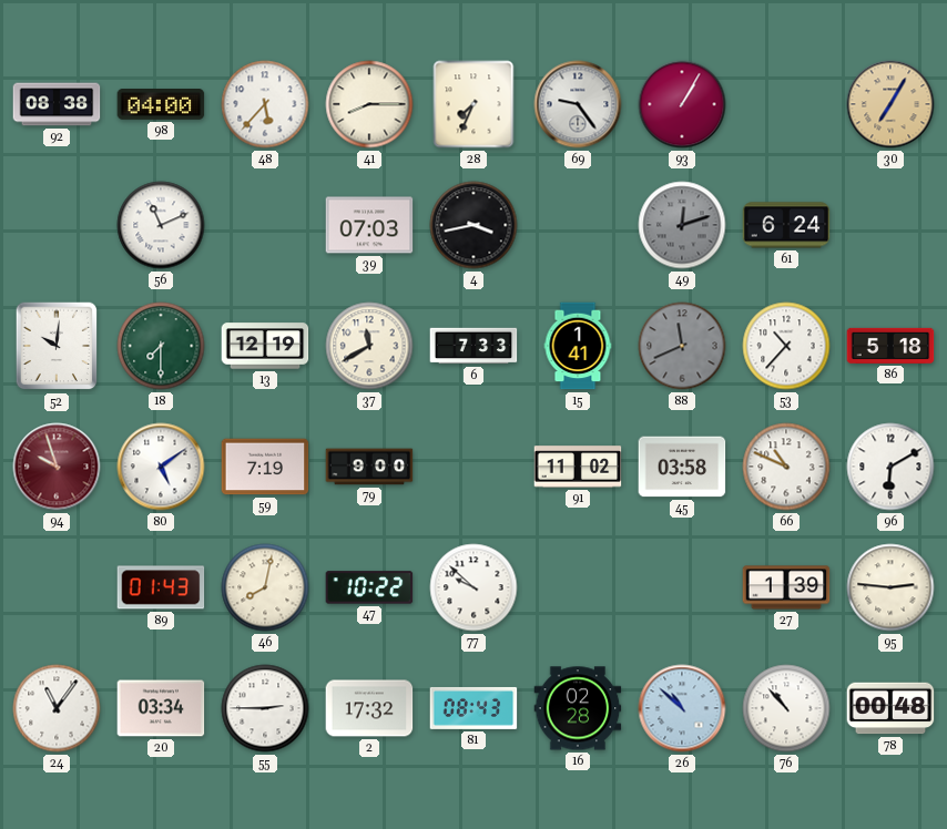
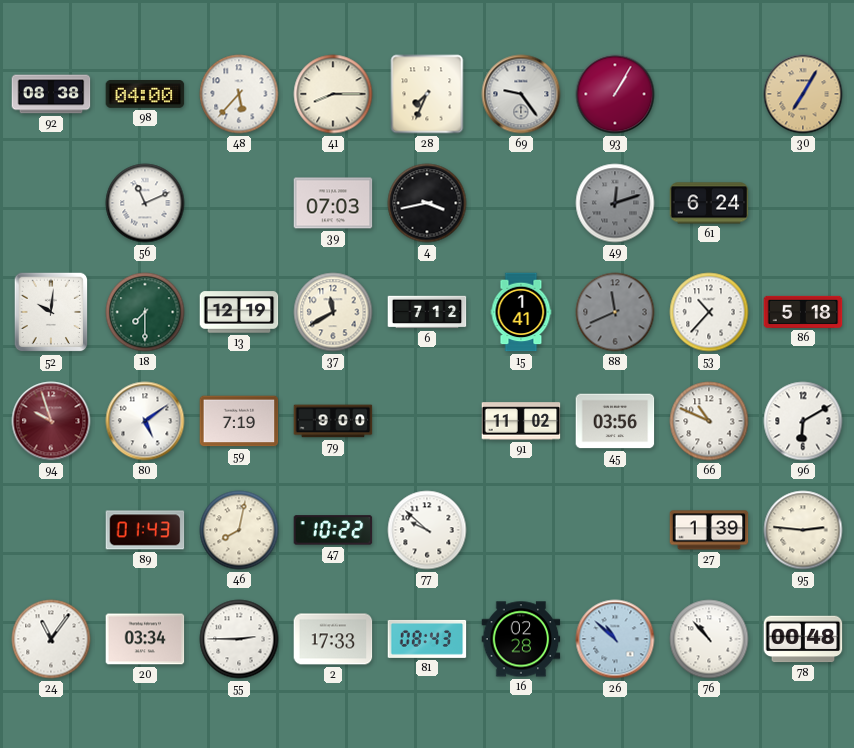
6: 7:33 -> 7:12 (427, 312)
45: 03:58 -> 03:56 (615, 421)
2: 17:32 -> 17:33 (333, 639)
